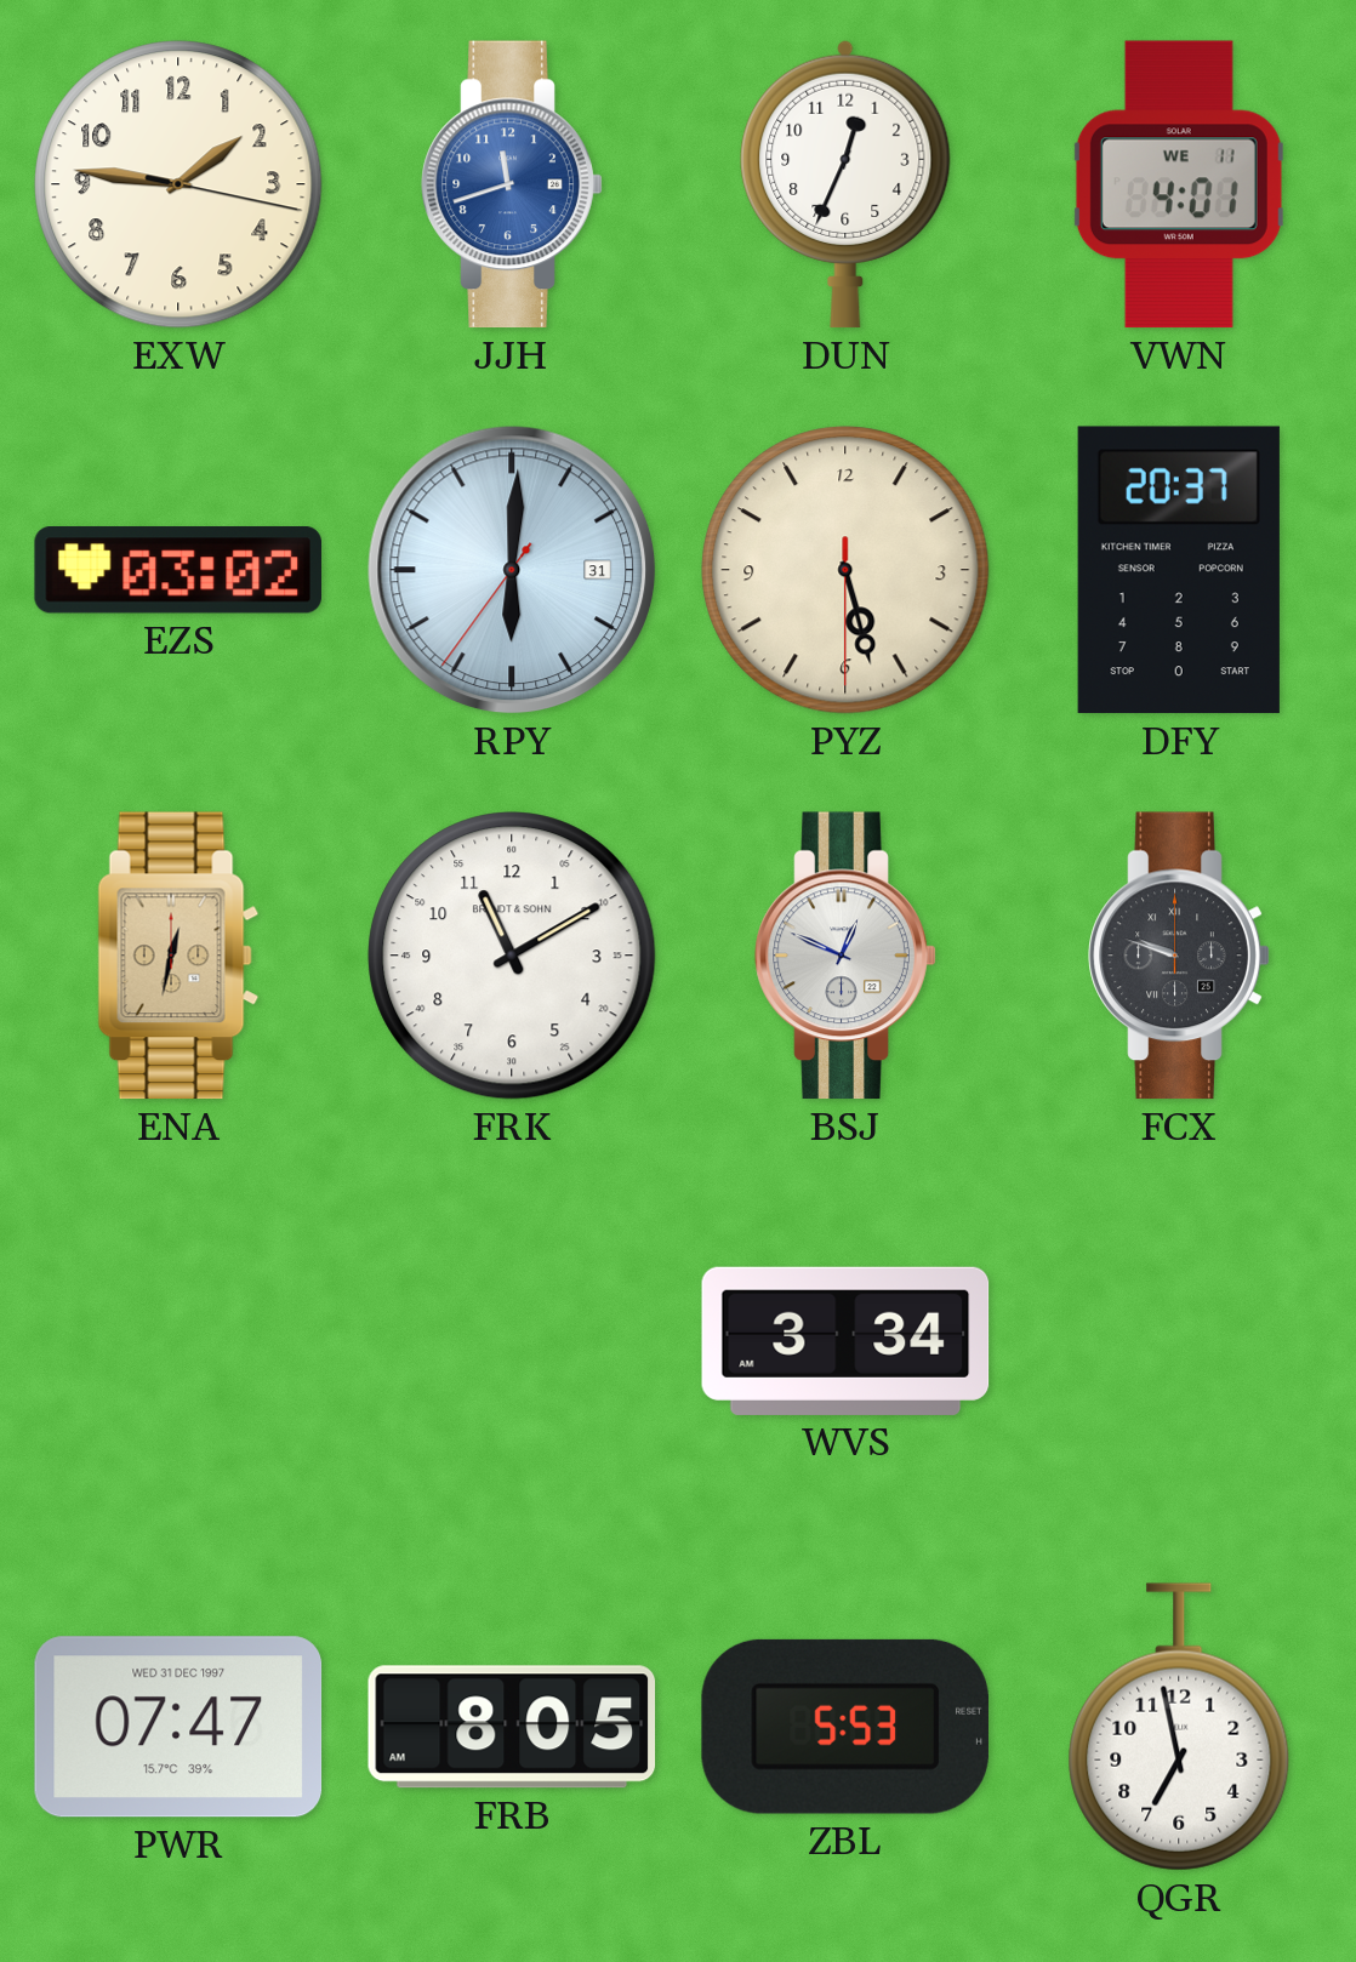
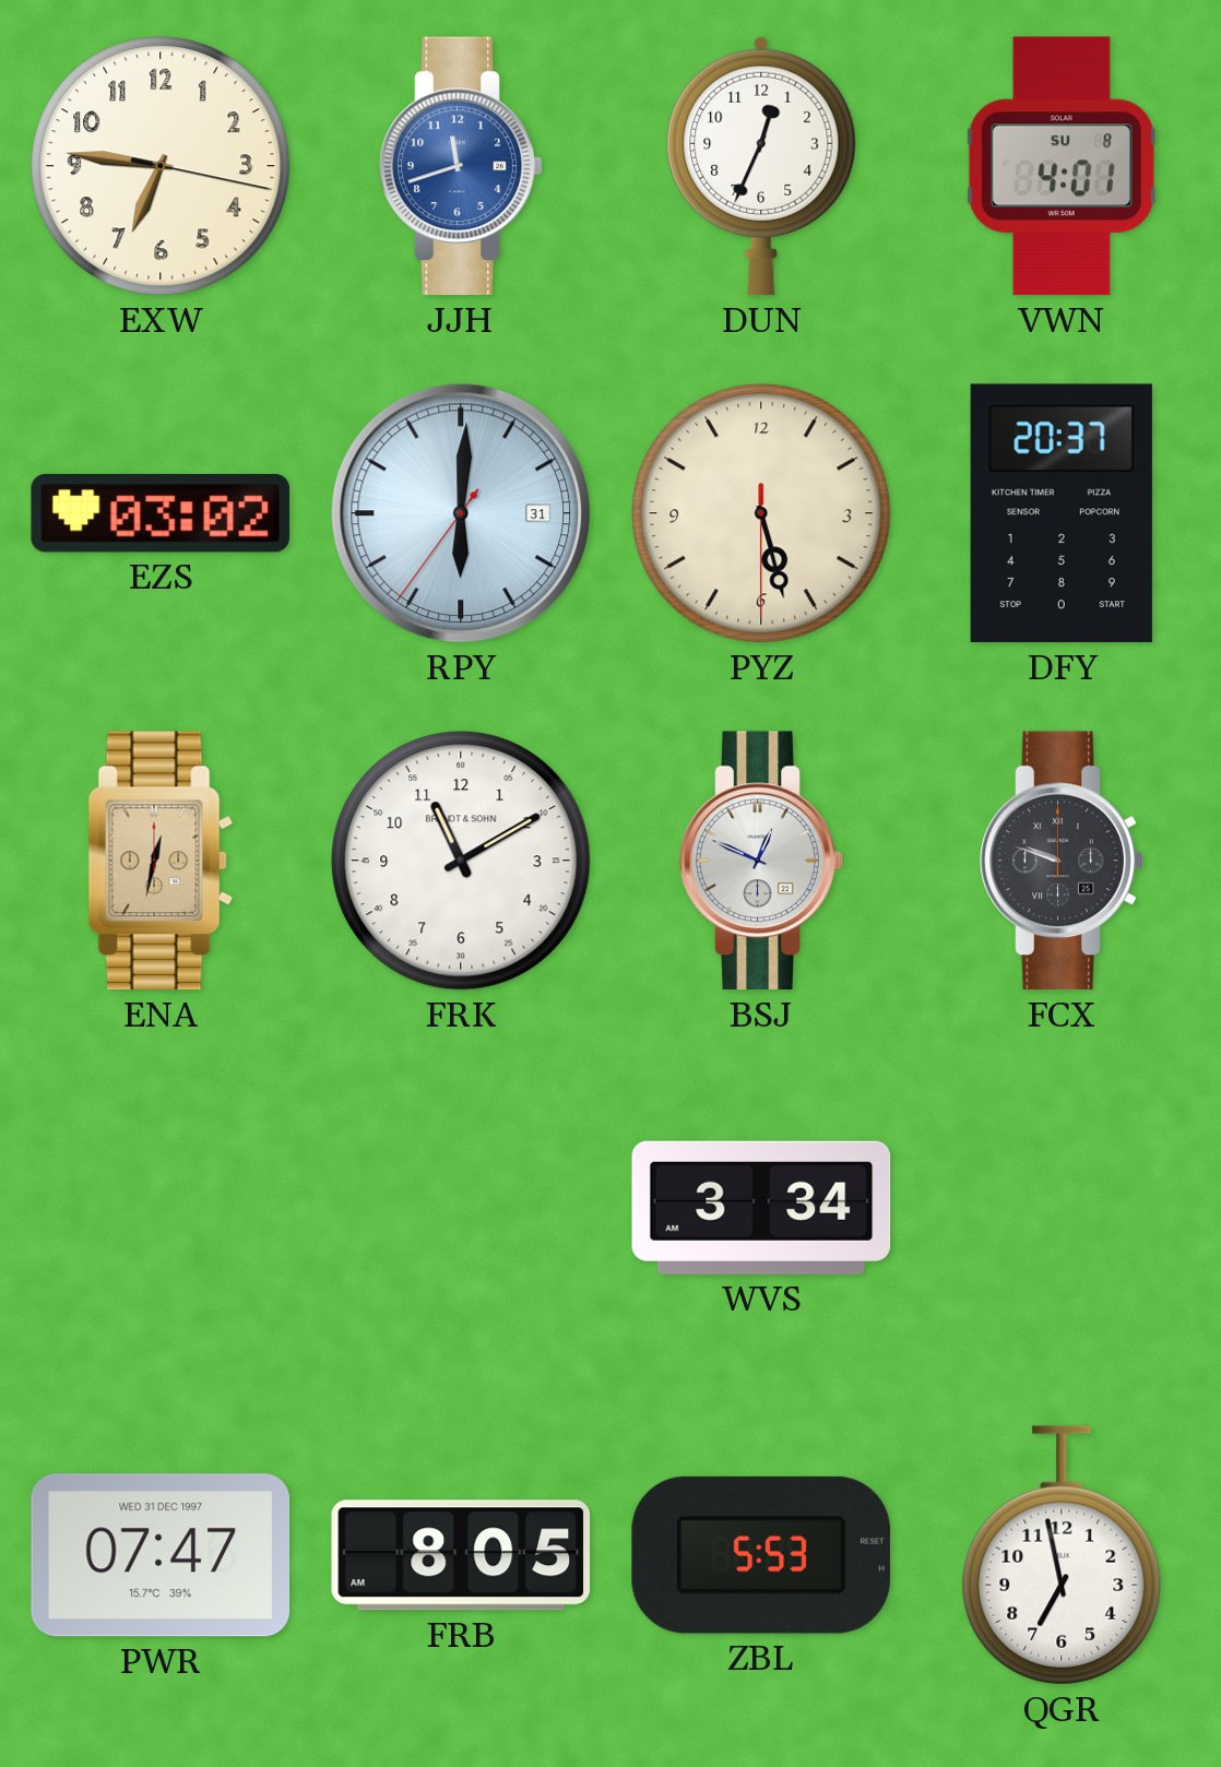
EXW: 1:46 -> 6:46 (161, 166)
VWN date: WE 11 -> SU 8 (1062, 166)
